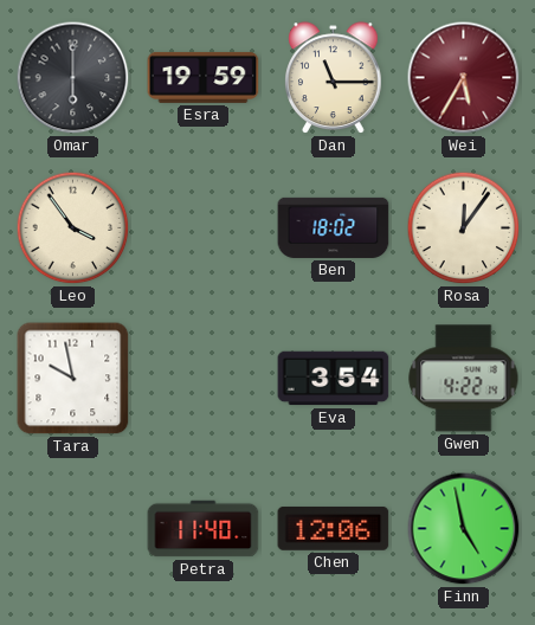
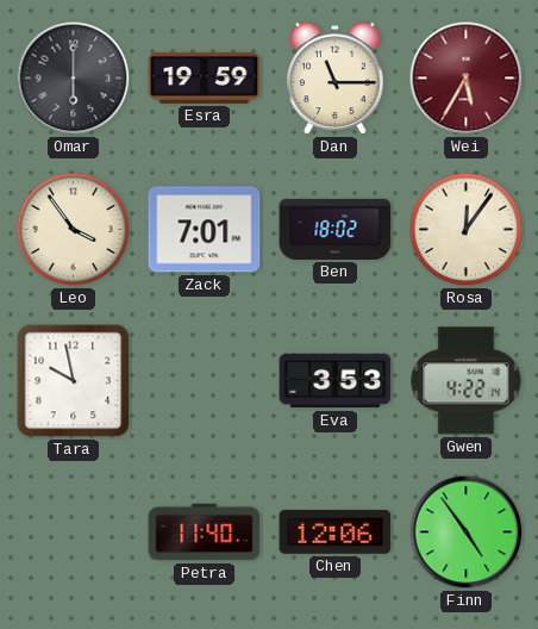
Zack: none -> 7:01 (205, 230)
Eva: 3:54 -> 3:53 (336, 381)
Finn: 4:58 -> 4:54 (467, 533)
